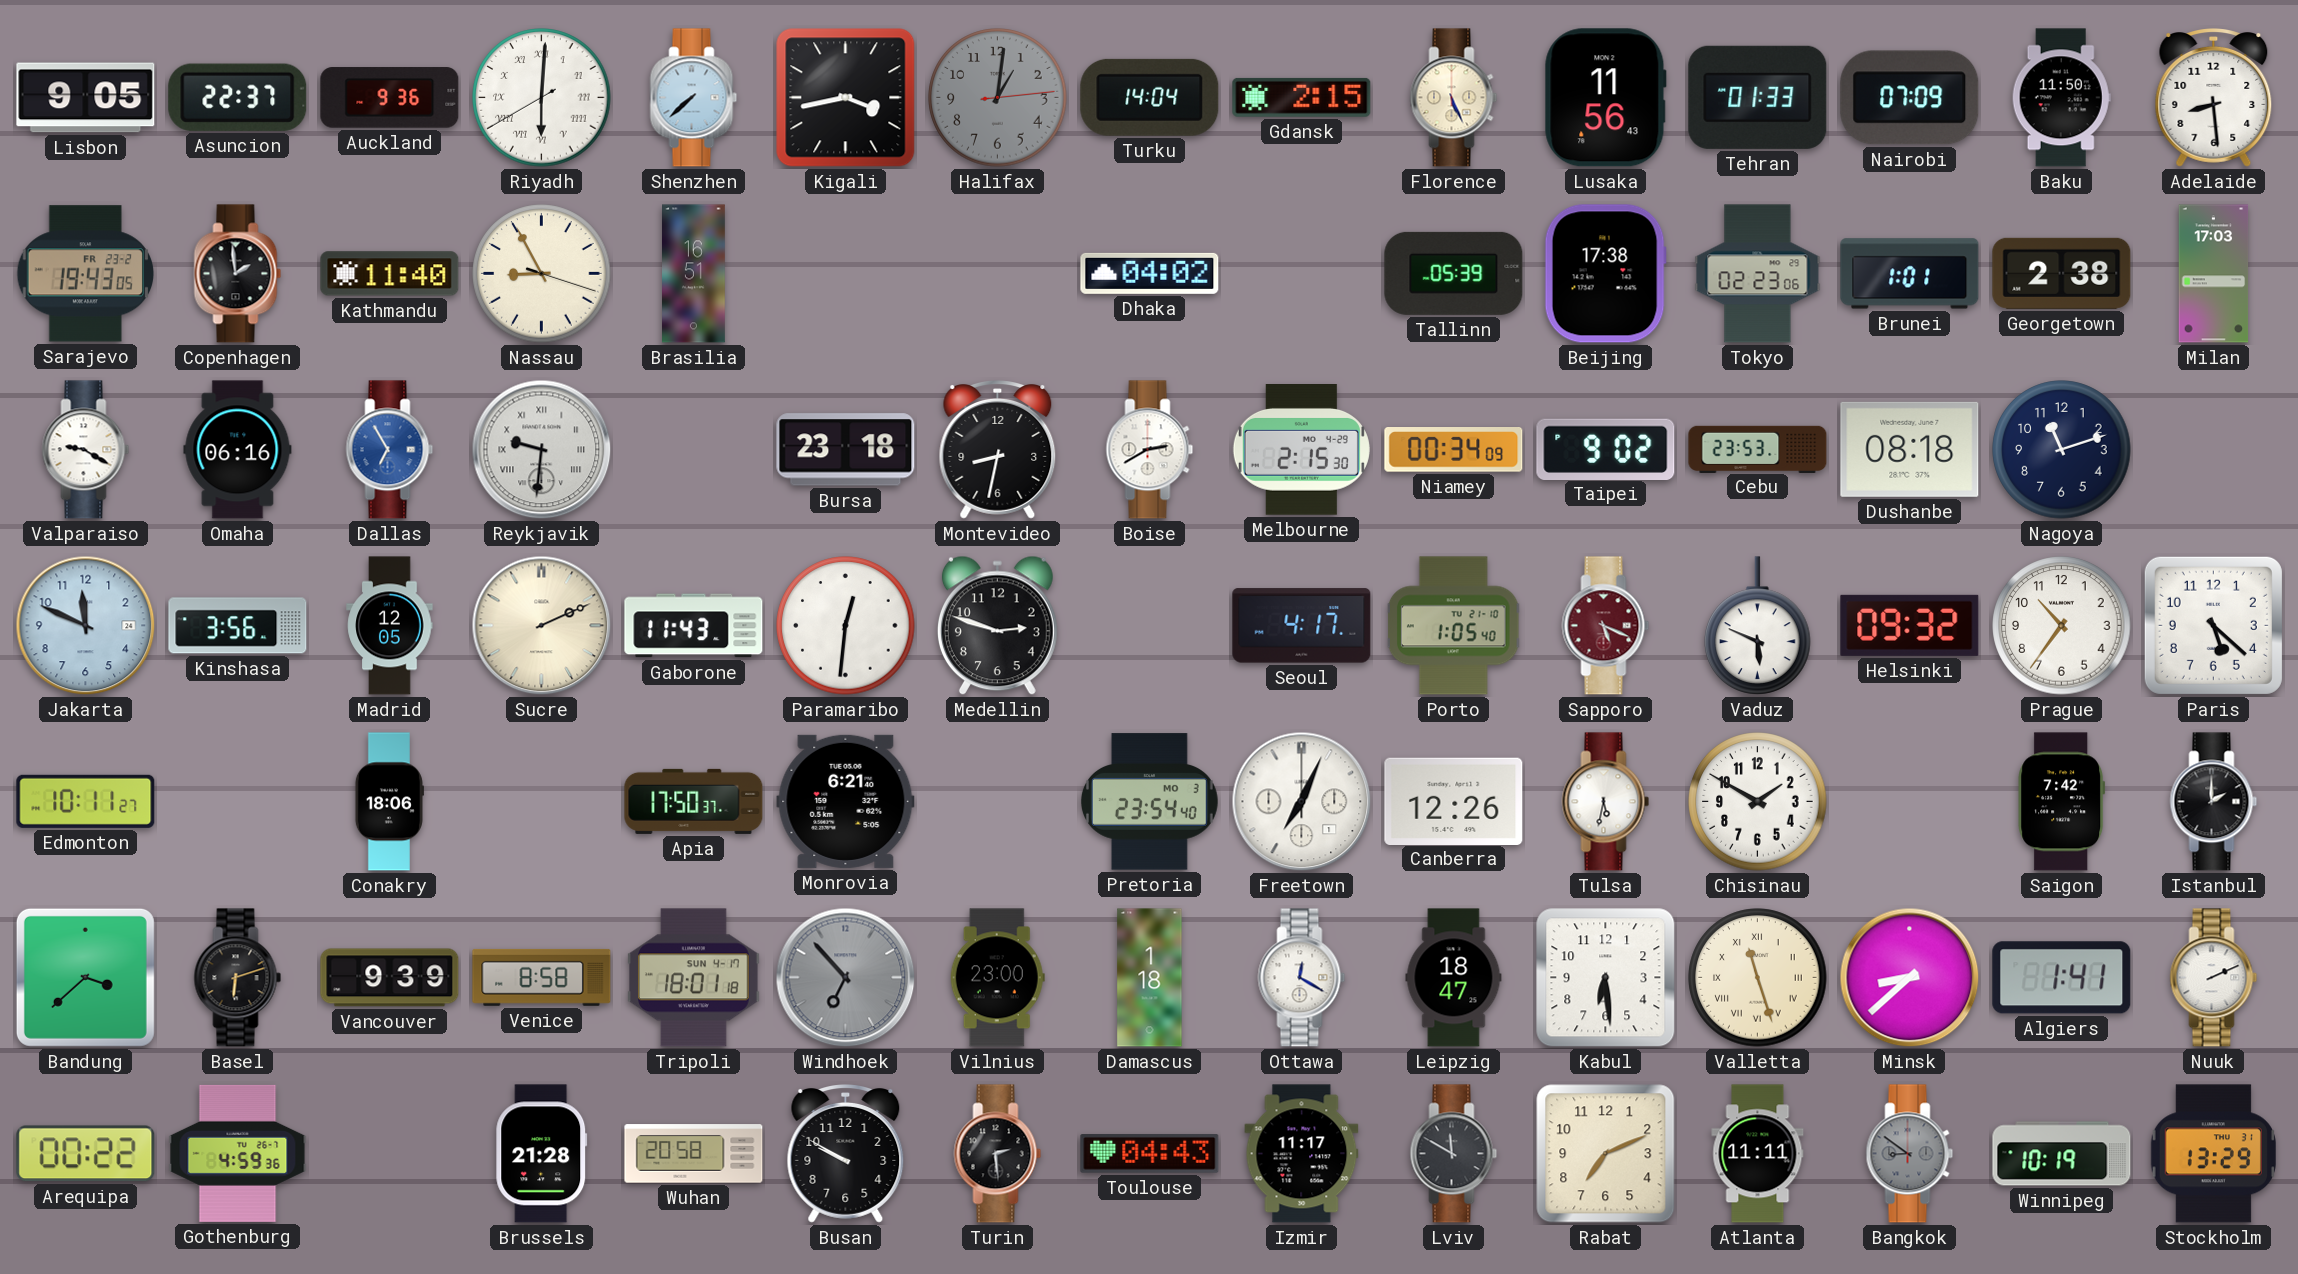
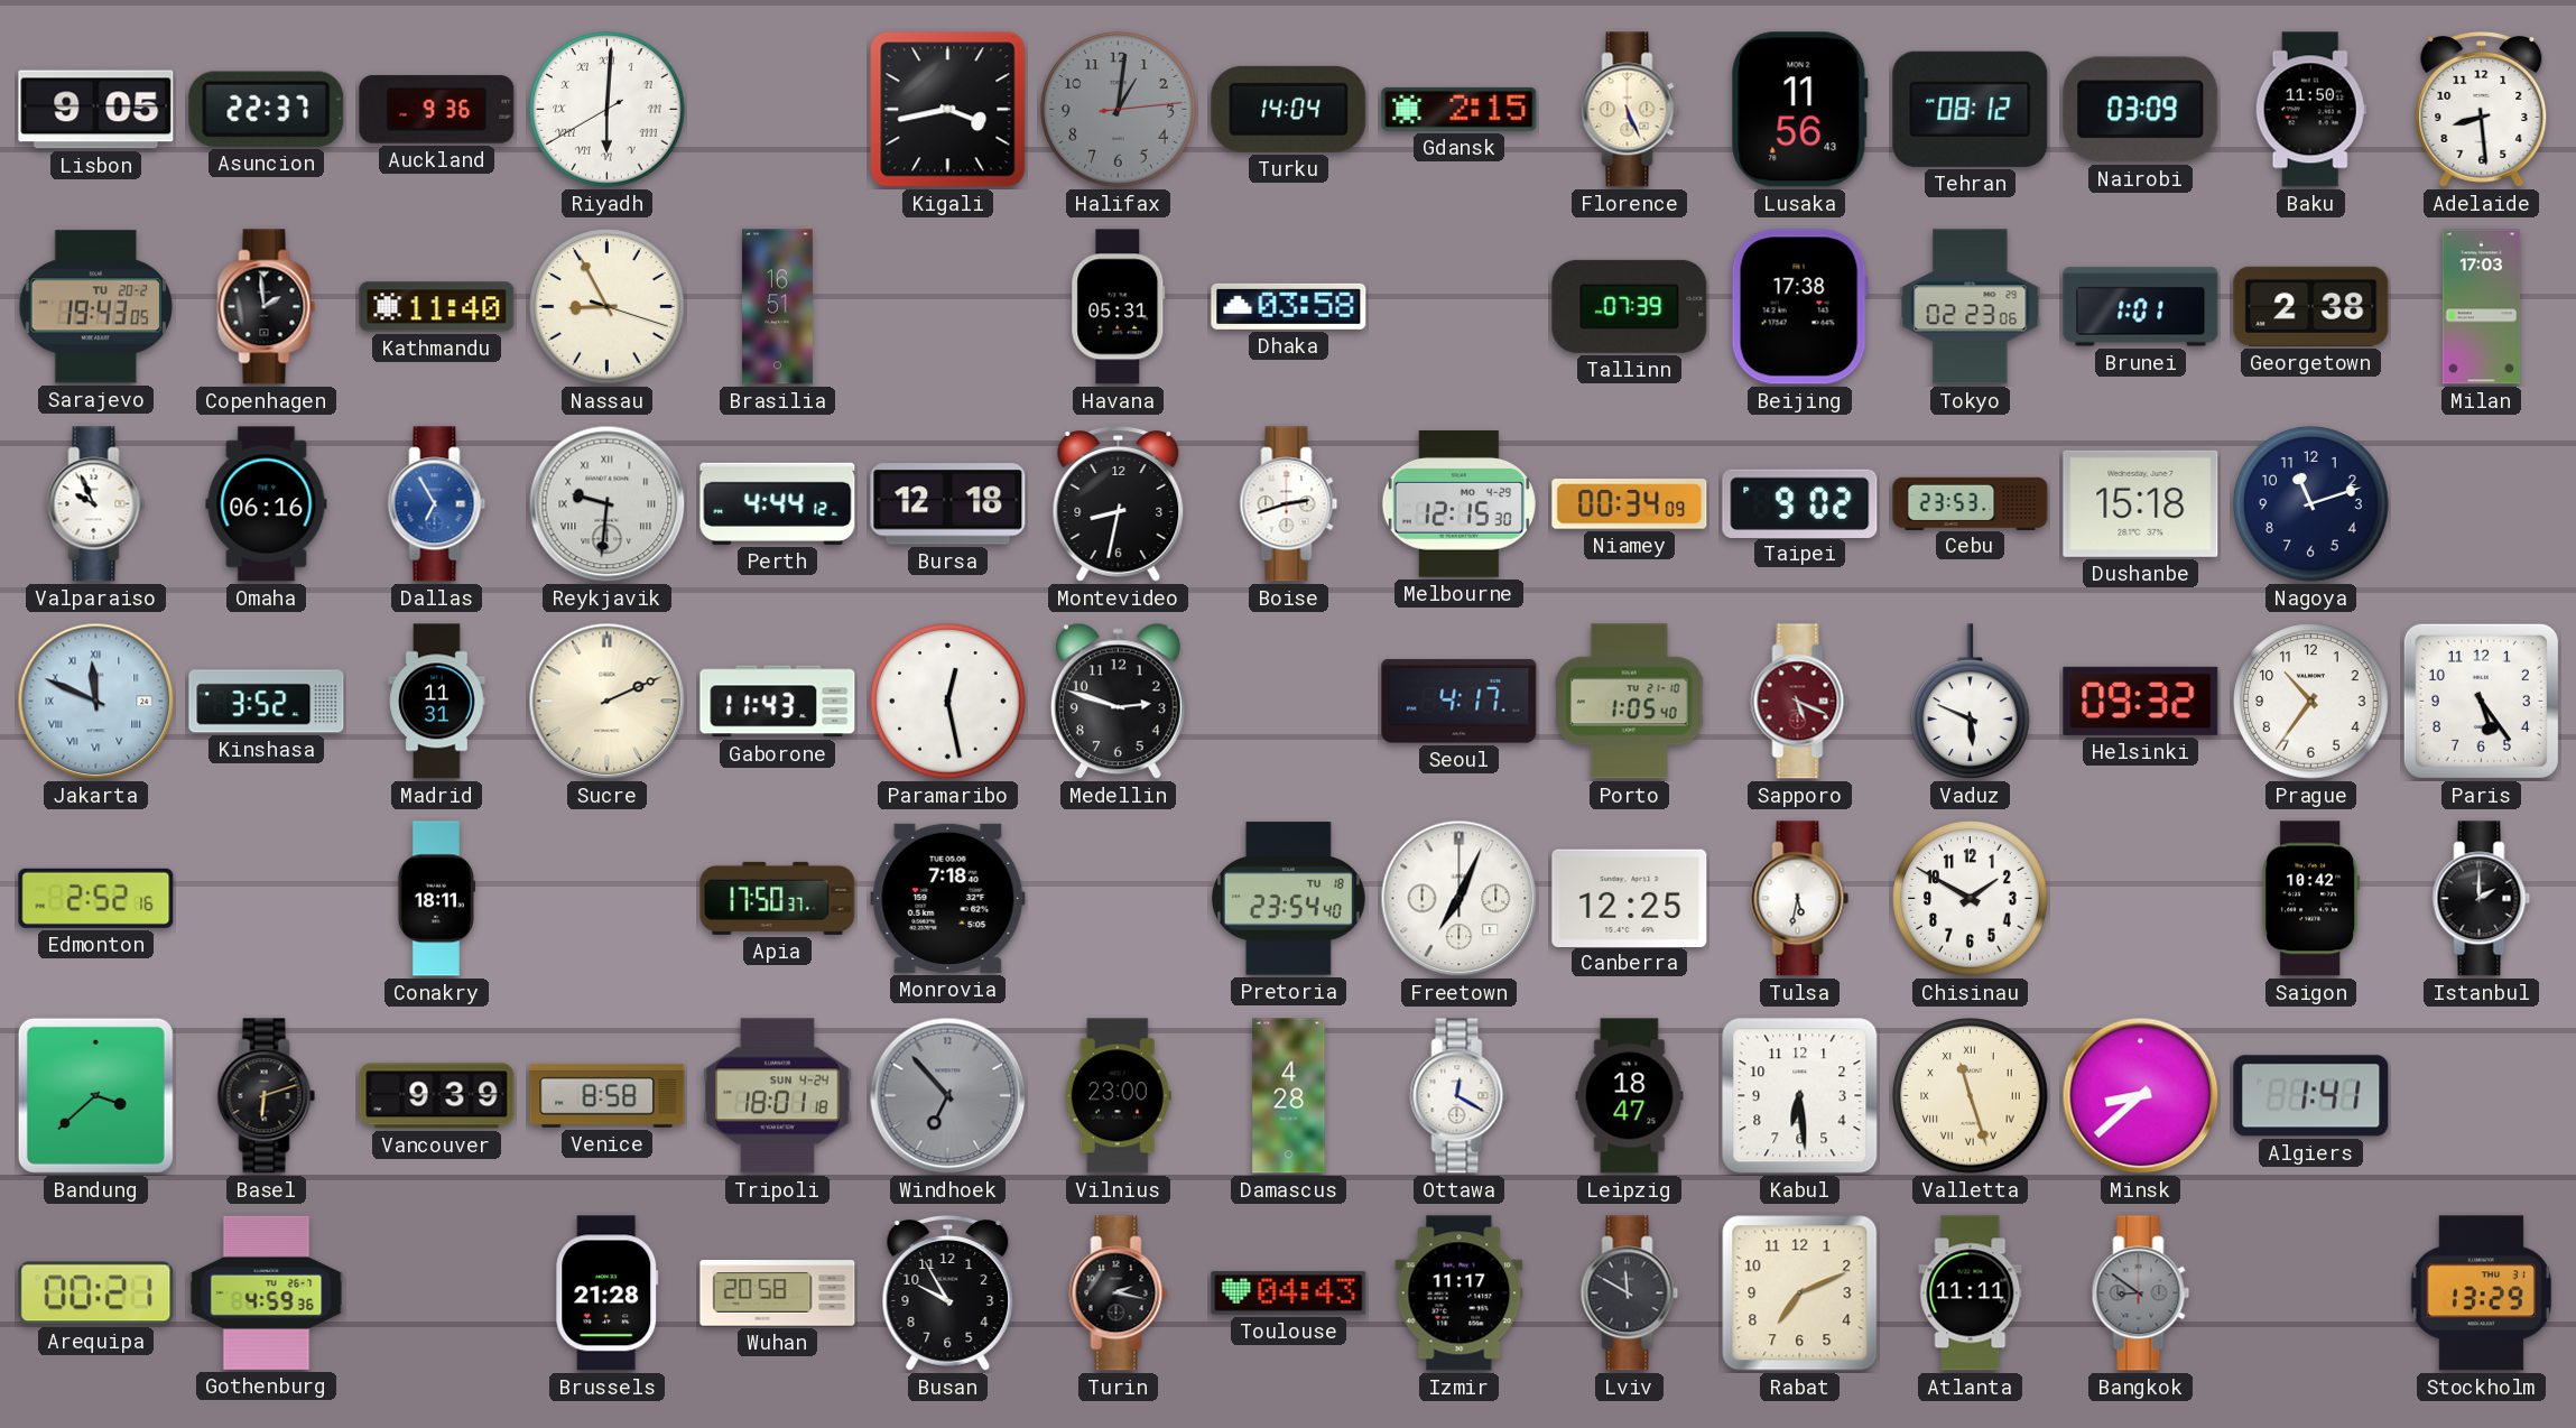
Shenzhen: 7:38 -> none (694, 98)
Tehran: 01:33 -> 08:12 (1971, 109)
Nairobi: 07:09 -> 03:09 (2141, 110)
Sarajevo date: FR 23-2 -> TU 20-2 (95, 307)
Havana: none -> 05:31 (1119, 307)
Dhaka: 04:02 -> 03:58 (1289, 306)
Tallinn: 05:39 -> 07:39 (1630, 306)
Valparaiso: 9:20 -> 9:56 (96, 504)
Perth: none -> 4:44 (778, 503)
Bursa: 23:18 -> 12:18 (948, 504)
Boise: 2:40 -> 2:42 (1289, 504)
Melbourne: 2:15 -> 12:15 (1458, 504)
Dushanbe: 08:18 -> 15:18 (2141, 503)
Jakarta numerals: Arabic -> Roman (96, 702)
Kinshasa: 3:56 -> 3:52 (267, 702)
Madrid: 12:05 -> 11:31 (437, 702)
Paramaribo: 12:31 -> 12:28 (948, 702)
Paris: 5:22 -> 5:24 (2481, 701)
Edmonton: 10:11 -> 2:52 (96, 898)
Conakry: 18:06 -> 18:11 (436, 899)
Monrovia: 6:21 -> 7:18 (948, 898)
Pretoria date: MO 3 -> TU 18 (1288, 899)
Canberra: 12:26 -> 12:25 (1630, 898)
Saigon: 7:42 -> 10:42 (2311, 899)
Tripoli date: SUN 4-17 -> SUN 4-24 (778, 1096)
Damascus: 1:18 -> 4:28 (1289, 1096)
Nuuk: 2:11 -> none (2214, 978)
Arequipa: 00:22 -> 00:21 (96, 1293)
Busan: 9:50 -> 9:55 (948, 1293)
Turin: 2:29 -> 2:17 (1119, 1293)
Winnipeg: 10:19 -> none (2062, 1154)
